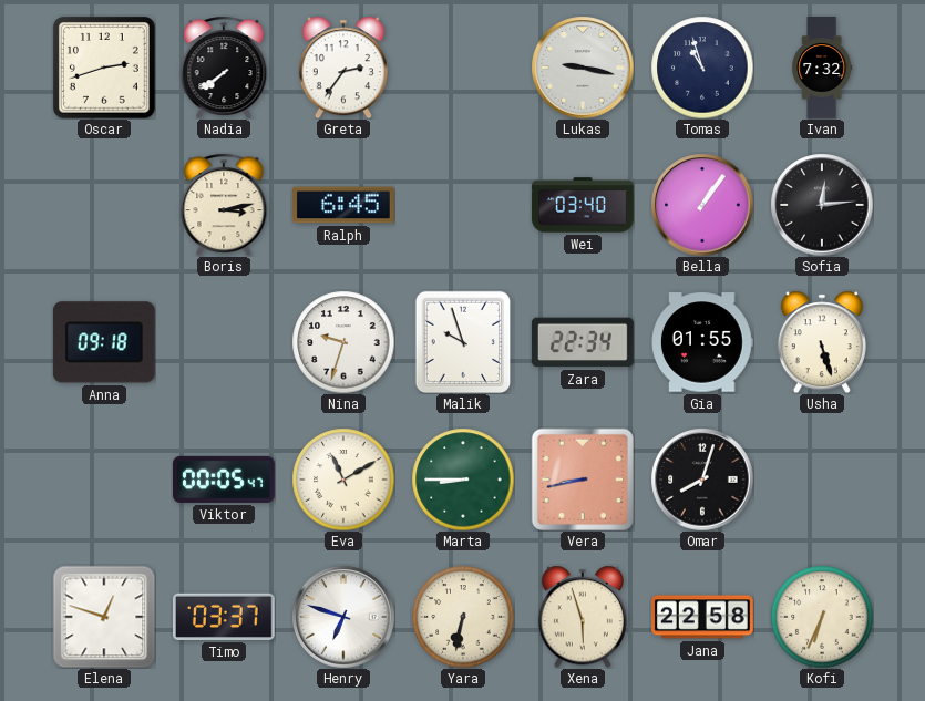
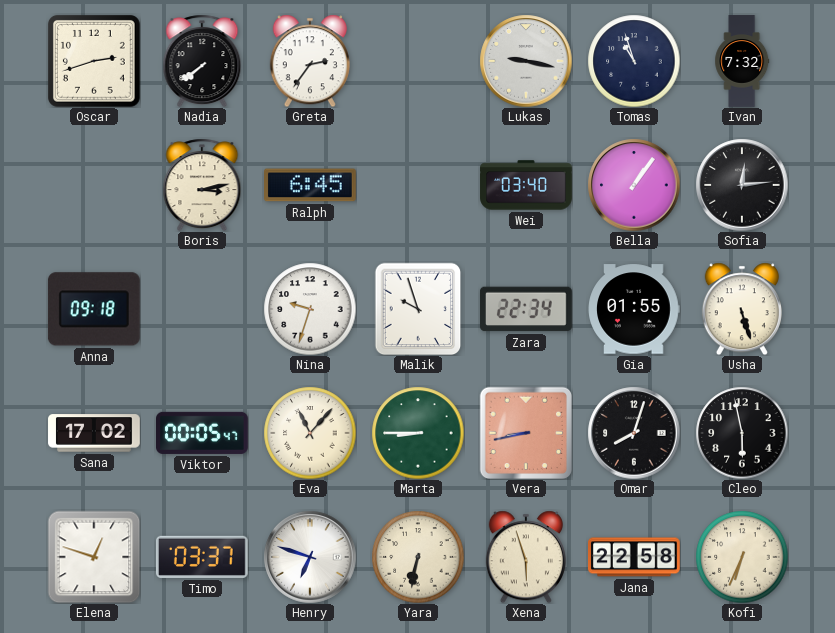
Sana: none -> 17:02 (94, 433)
Eva: 11:10 -> 11:07 (310, 433)
Cleo: none -> 5:58 (742, 433)
